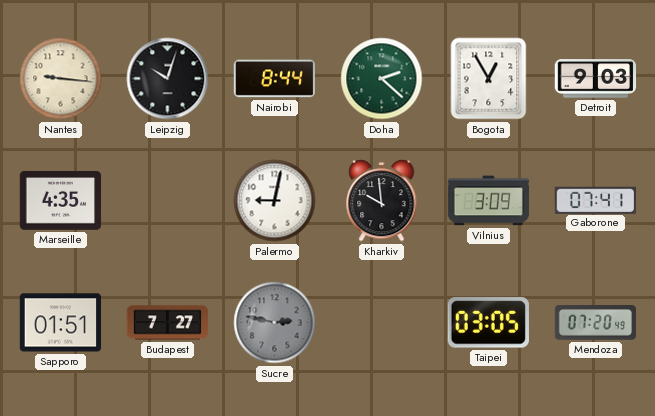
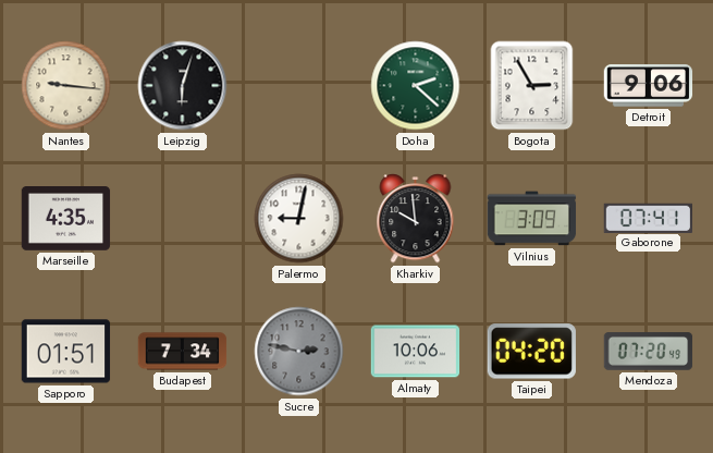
Leipzig: 10:03 -> 6:03 (183, 86)
Nairobi: 8:44 -> none (274, 79)
Bogota: 12:55 -> 2:55 (532, 86)
Detroit: 9:03 -> 9:06 (649, 86)
Budapest: 7:27 -> 7:34 (183, 352)
Almaty: none -> 10:06 (416, 352)
Taipei: 03:05 -> 04:20 (531, 352)
